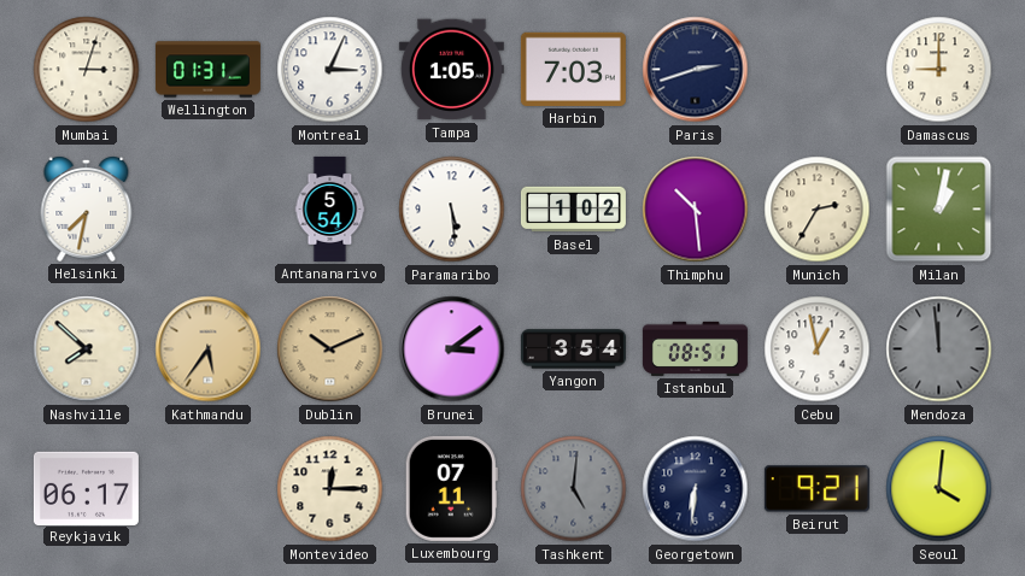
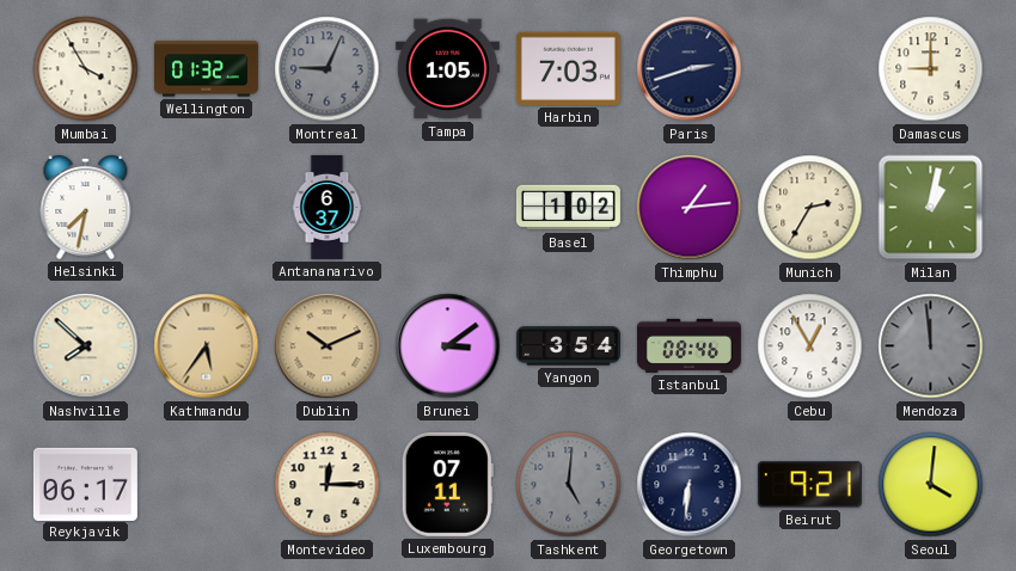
Mumbai: 3:03 -> 3:55 (86, 69)
Wellington: 01:31 -> 01:32 (206, 69)
Montreal: 3:04 -> 9:04 (328, 69)
Montreal dial: white -> grey (328, 69)
Antananarivo: 5:54 -> 6:37 (328, 207)
Paramaribo: 5:29 -> none (452, 210)
Thimphu: 10:29 -> 1:14 (690, 208)
Istanbul: 08:51 -> 08:46 (688, 345)
Cebu: 12:58 -> 12:55 (810, 346)
